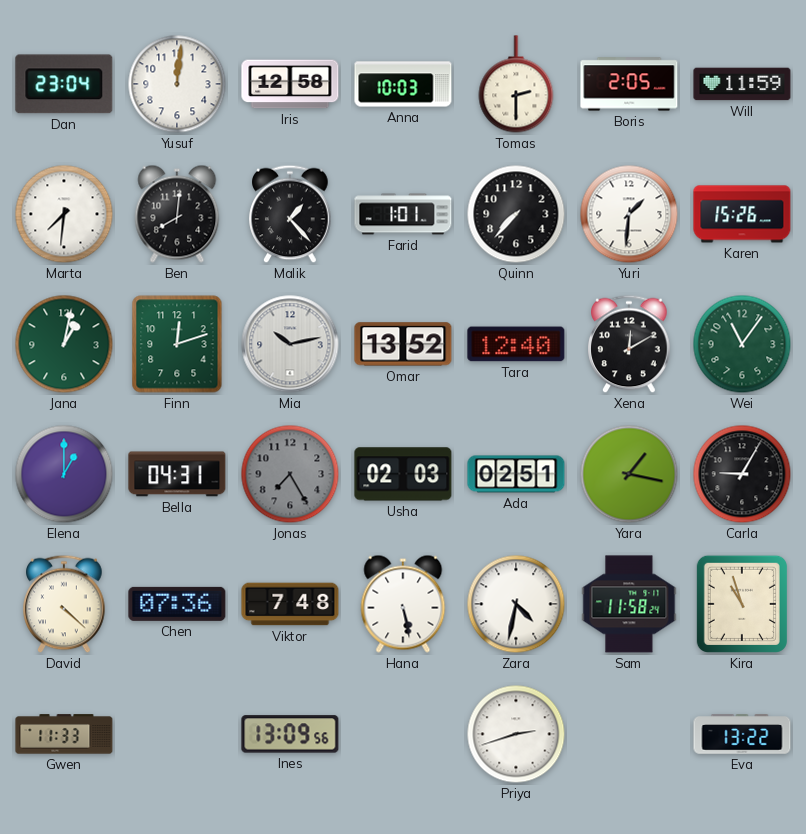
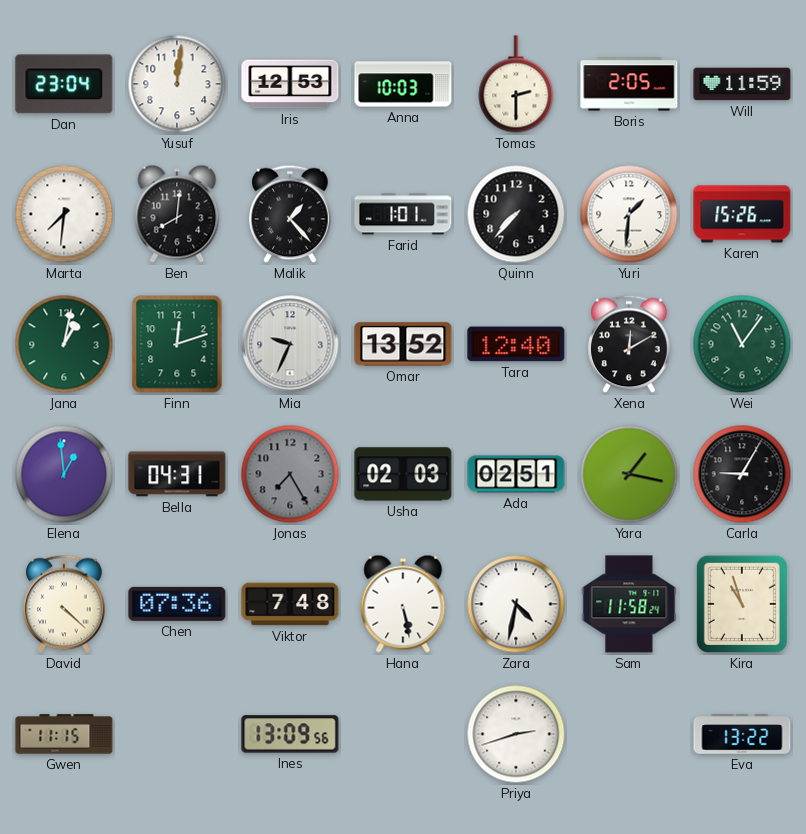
Iris: 12:58 -> 12:53 (290, 84)
Mia: 10:13 -> 9:34 (290, 344)
Elena: 1:00 -> 12:59 (64, 474)
Gwen: 11:33 -> 11:15 (64, 734)
